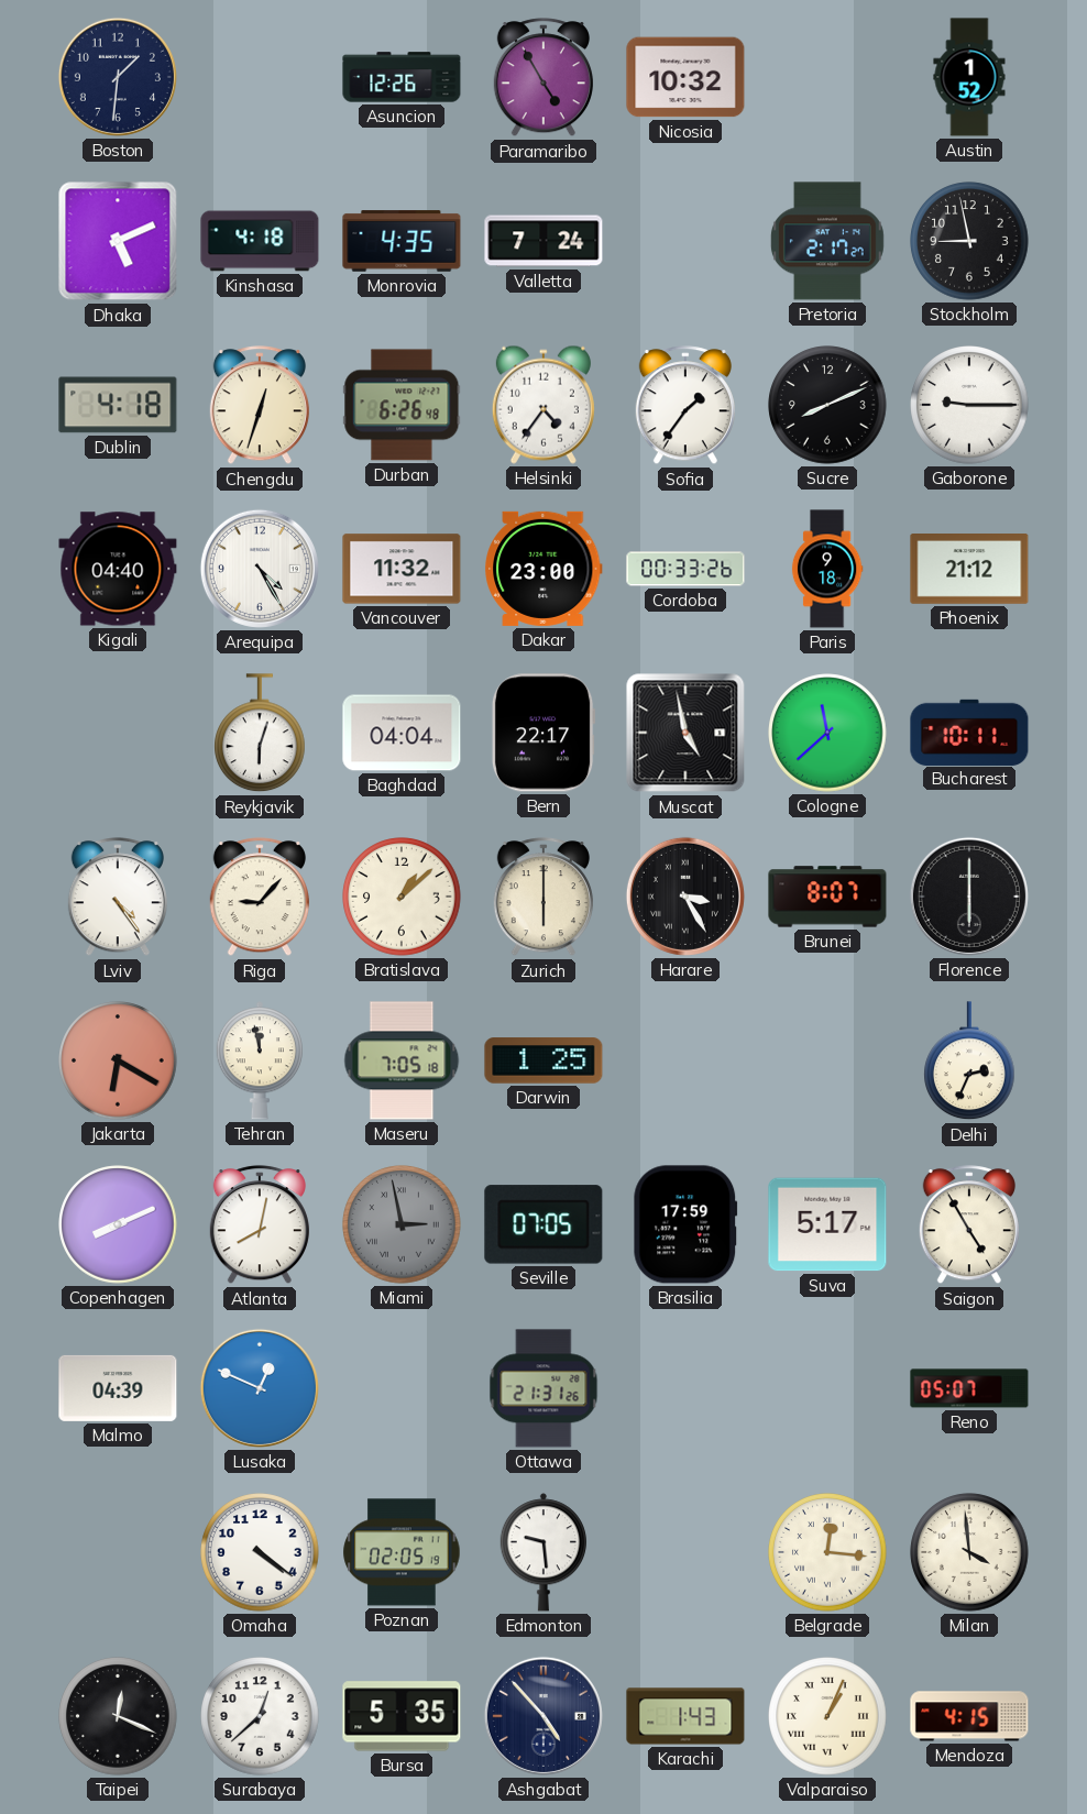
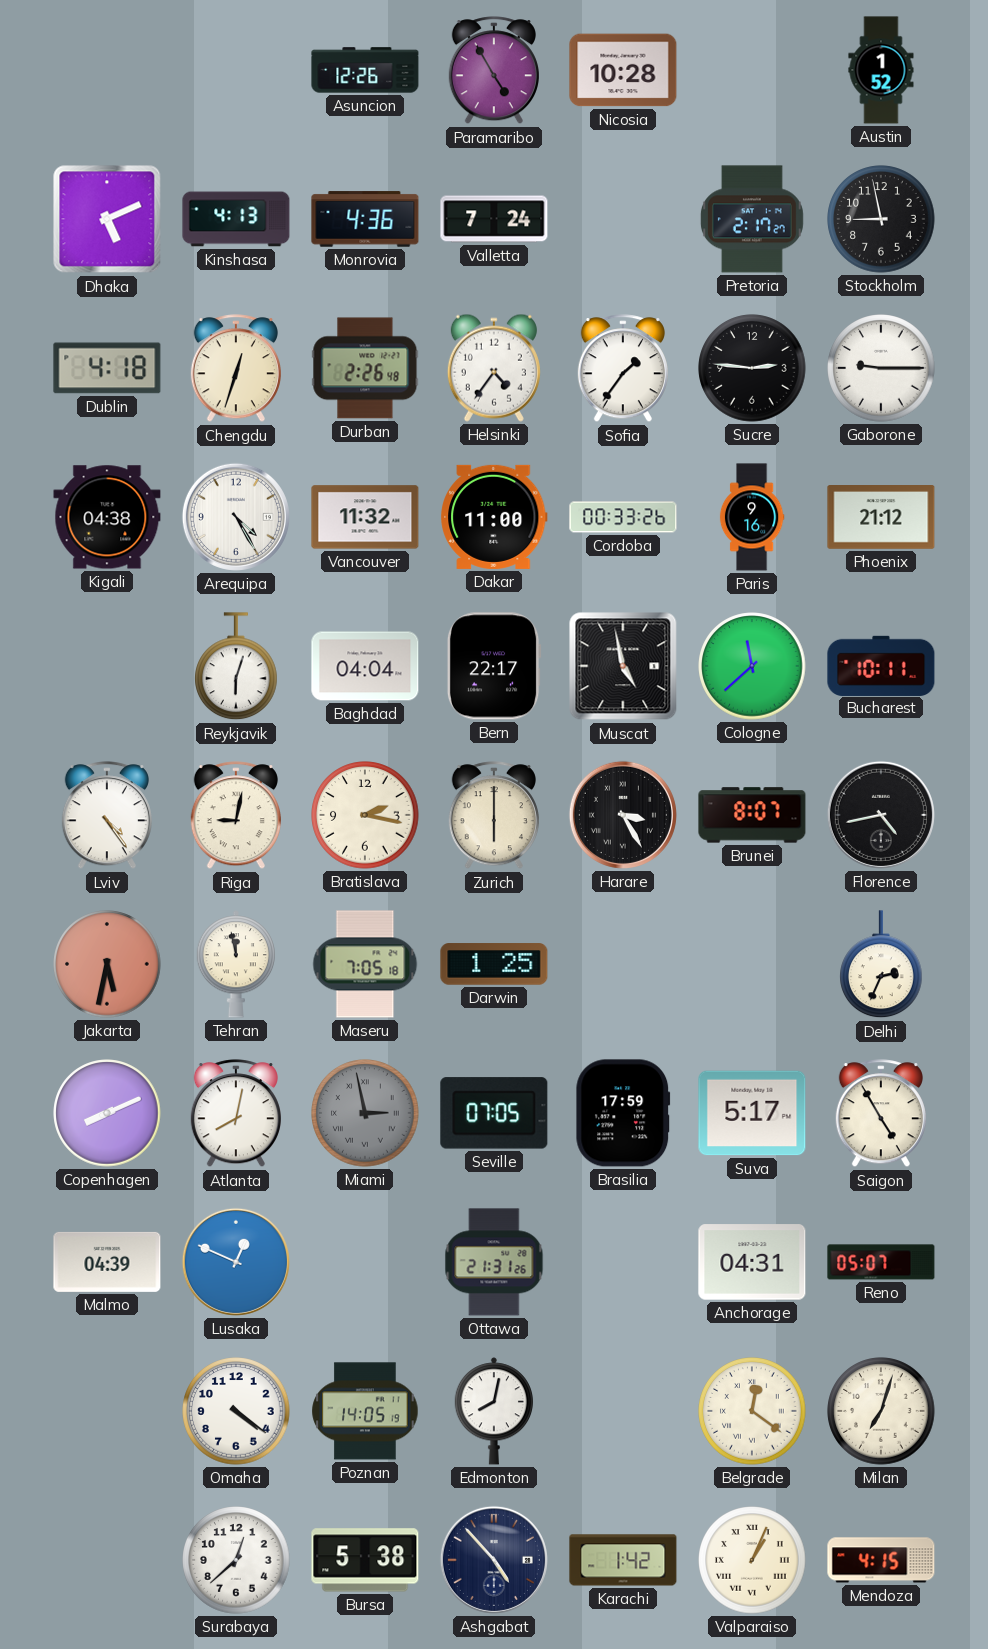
Boston: 1:31 -> none (118, 77)
Nicosia: 10:32 -> 10:28 (623, 70)
Kinshasa: 4:18 -> 4:13 (236, 219)
Monrovia: 4:35 -> 4:36 (365, 219)
Durban: 6:26 -> 2:26 (365, 368)
Sucre: 8:11 -> 2:46 (752, 368)
Kigali: 04:40 -> 04:38 (107, 517)
Dakar: 23:00 -> 11:00 (494, 517)
Paris: 9:18 -> 9:16 (752, 517)
Riga: 9:07 -> 9:02 (236, 816)
Bratislava: 1:08 -> 2:17 (365, 815)
Florence: 6:00 -> 4:43 (881, 815)
Jakarta: 6:20 -> 5:32 (107, 964)
Anchorage: none -> 04:31 (752, 1262)
Poznan: 02:05 -> 14:05 (365, 1411)
Edmonton: 9:29 -> 8:02 (493, 1411)
Belgrade: 12:16 -> 12:21 (752, 1411)
Milan: 3:59 -> 7:03 (881, 1411)
Taipei: 12:19 -> none (118, 1716)
Bursa: 5:35 -> 5:38 (365, 1560)
Karachi: 1:43 -> 1:42 (623, 1560)
